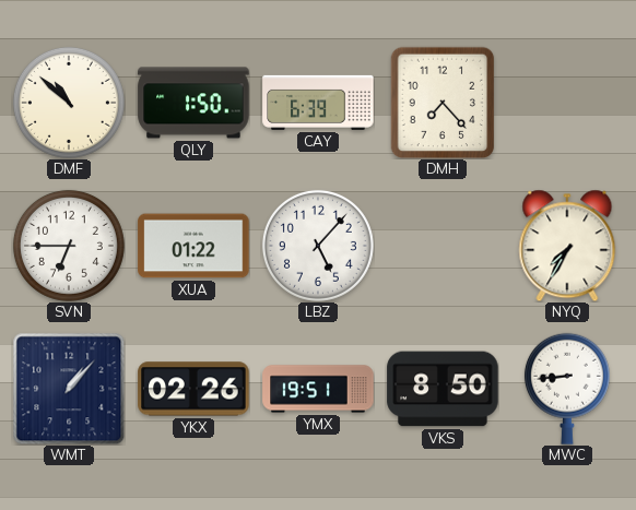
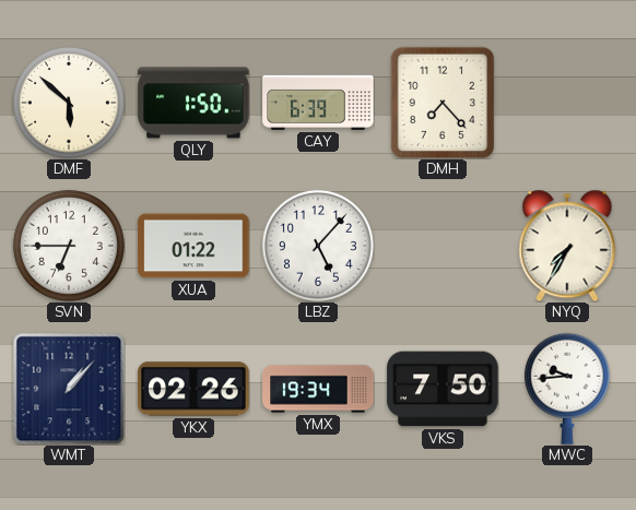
DMF: 10:52 -> 5:52 (69, 103)
YMX: 19:51 -> 19:34 (318, 389)
VKS: 8:50 -> 7:50 (443, 389)
MWC: 8:44 -> 9:44 (567, 389)
